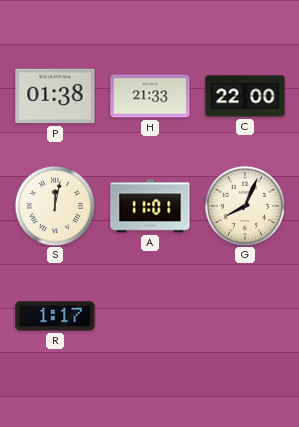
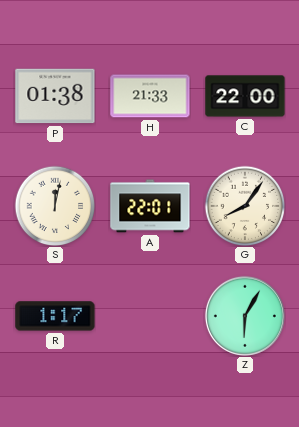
A: 11:01 -> 22:01 (150, 206)
G: 8:04 -> 8:06 (245, 206)
Z: none -> 6:05 (245, 316)
